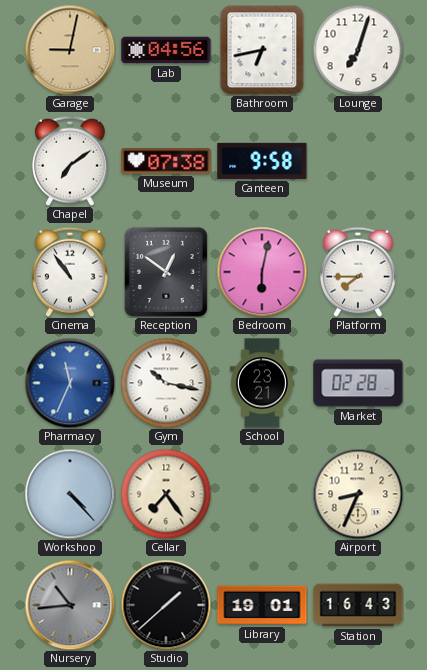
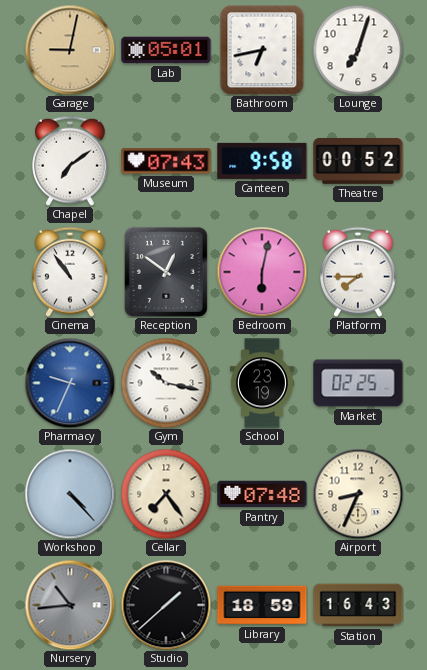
Lab: 04:56 -> 05:01 (166, 50)
Museum: 07:38 -> 07:43 (166, 161)
Theatre: none -> 00:52 (358, 161)
Pharmacy: 11:34 -> 9:34 (70, 383)
School: 23:21 -> 23:19 (262, 383)
Market: 02:28 -> 02:25 (358, 383)
Pantry: none -> 07:48 (262, 494)
Library: 19:01 -> 18:59 (262, 605)
